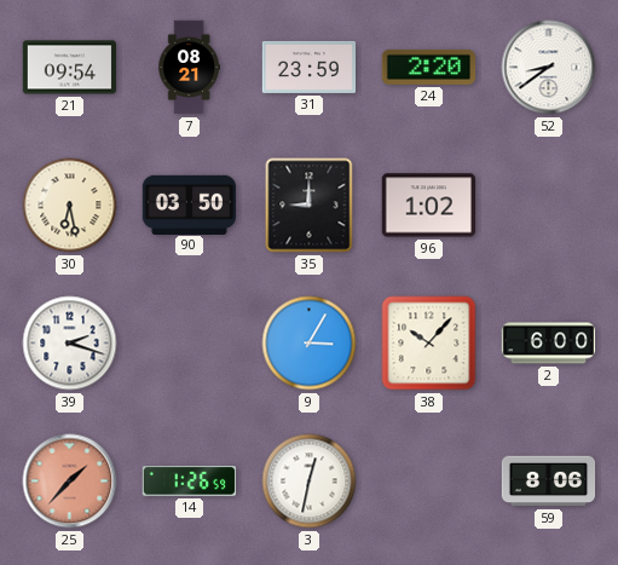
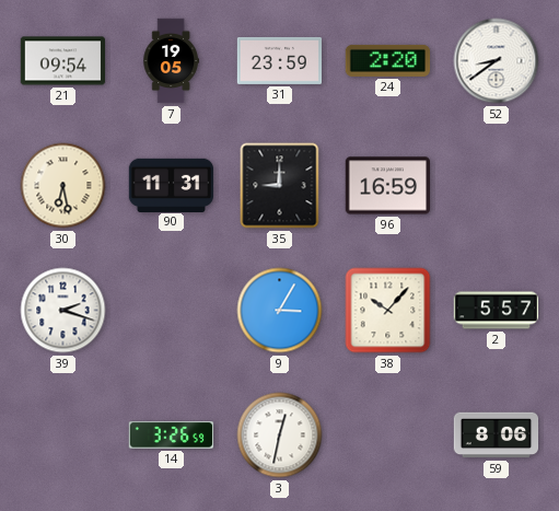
7: 08:21 -> 19:05 (171, 61)
90: 03:50 -> 11:31 (172, 185)
96: 1:02 -> 16:59 (388, 186)
2: 6:00 -> 5:57 (497, 311)
25: 1:37 -> none (70, 482)
14: 1:26 -> 3:26 (172, 435)
